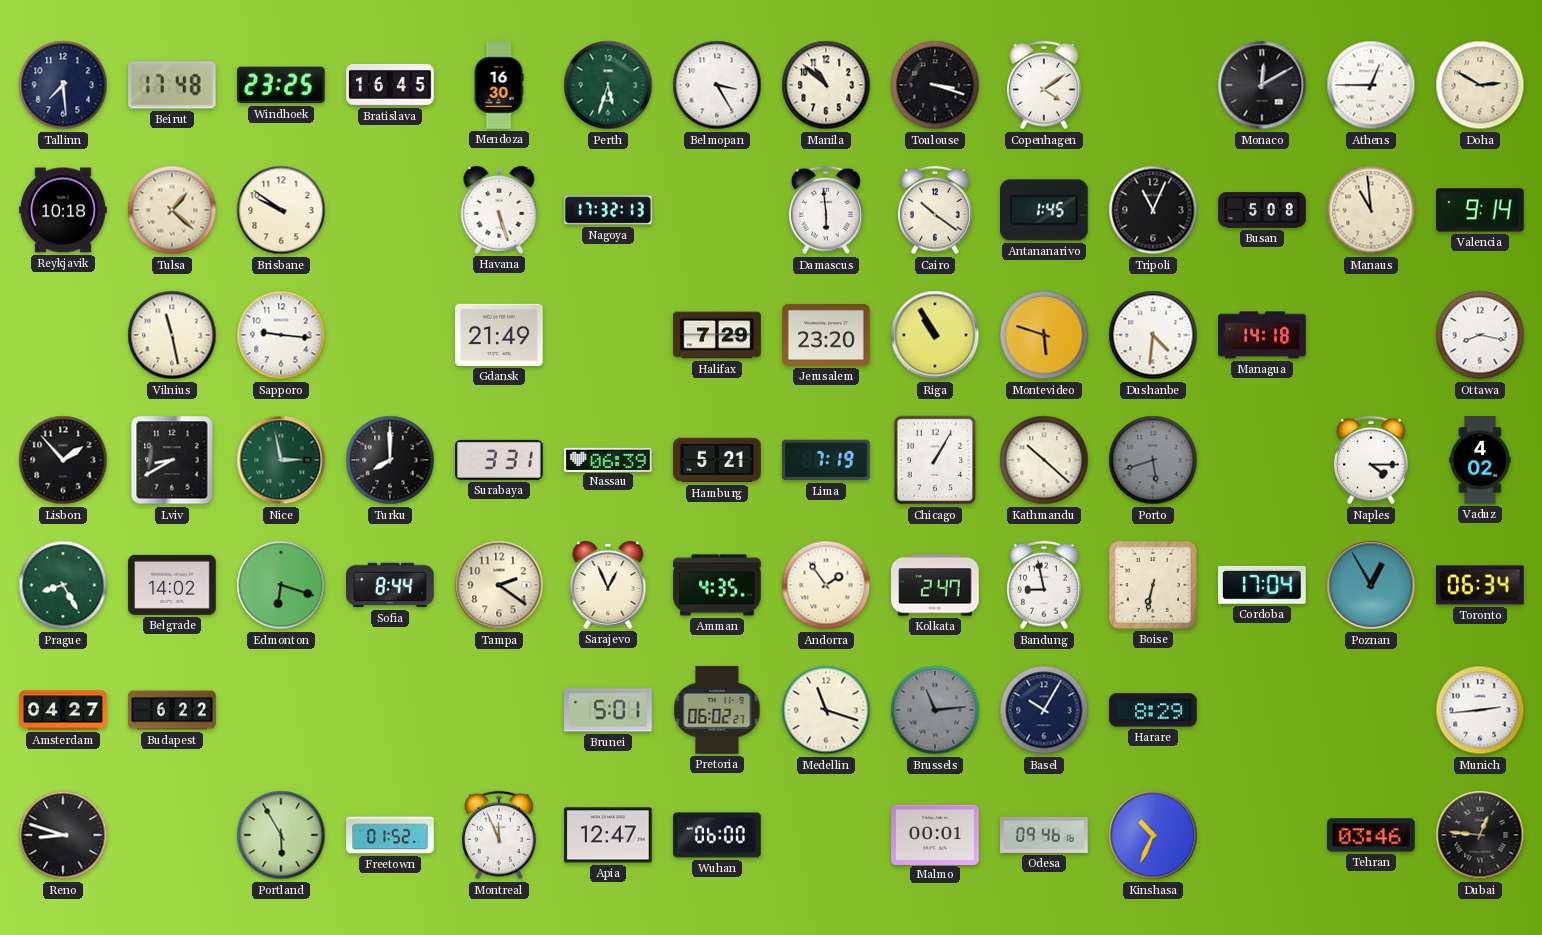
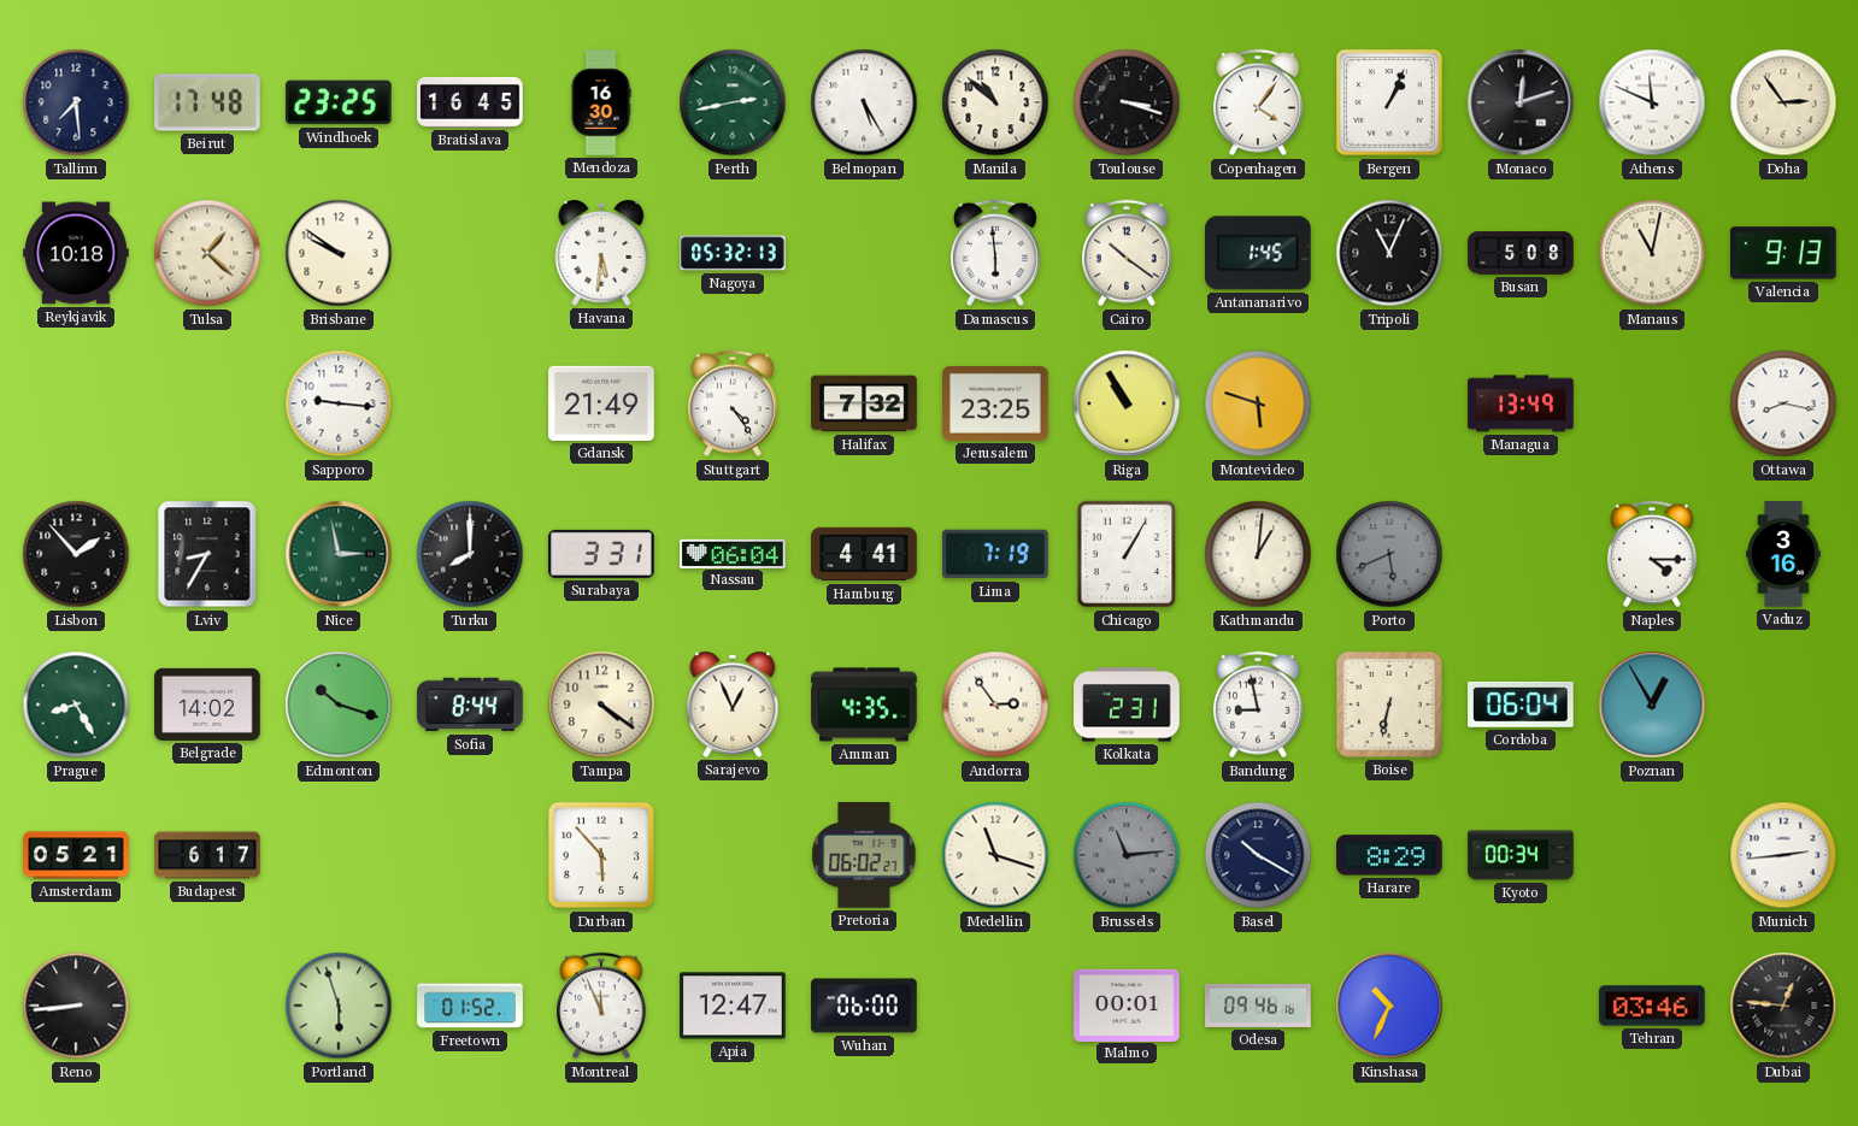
Perth: 5:33 -> 2:43 (733, 102)
Belmopan: 3:25 -> 5:25 (864, 102)
Copenhagen: 4:09 -> 4:06 (1259, 102)
Bergen: none -> 1:04 (1389, 102)
Monaco: 12:10 -> 12:12 (1521, 102)
Athens: 12:45 -> 11:49 (1652, 102)
Doha: 2:50 -> 2:54 (1783, 102)
Havana: 5:27 -> 5:31 (601, 253)
Nagoya: 17:32 -> 05:32 (733, 253)
Manaus: 10:59 -> 11:02 (1652, 253)
Valencia: 9:14 -> 9:13 (1784, 253)
Vilnius: 11:28 -> none (172, 335)
Stuttgart: none -> 4:24 (734, 403)
Halifax: 7:29 -> 7:32 (864, 403)
Jerusalem: 23:20 -> 23:25 (995, 403)
Dushanbe: 4:31 -> none (1153, 335)
Managua: 14:18 -> 13:49 (1521, 403)
Lviv: 8:40 -> 8:35 (207, 554)
Nassau: 06:39 -> 06:04 (733, 553)
Hamburg: 5:21 -> 4:41 (864, 554)
Kathmandu: 10:22 -> 1:01 (1258, 554)
Porto: 5:42 -> 5:41 (1389, 554)
Vaduz: 4:02 -> 3:16 (1783, 554)
Edmonton: 6:18 -> 10:18 (339, 705)
Tampa: 2:21 -> 4:21 (601, 705)
Andorra: 1:54 -> 2:54 (995, 705)
Kolkata: 2:47 -> 2:31 (1127, 705)
Cordoba: 17:04 -> 06:04 (1522, 705)
Toronto: 06:34 -> none (1480, 585)
Amsterdam: 04:27 -> 05:21 (76, 855)
Budapest: 6:22 -> 6:17 (207, 855)
Durban: none -> 5:53 (601, 855)
Brunei: 5:01 -> none (608, 710)
Basel: 10:05 -> 10:20 (1258, 855)
Kyoto: none -> 00:34 (1521, 855)
Reno: 8:48 -> 8:44 (76, 1006)
Portland: 5:55 -> 5:57 (339, 1006)
